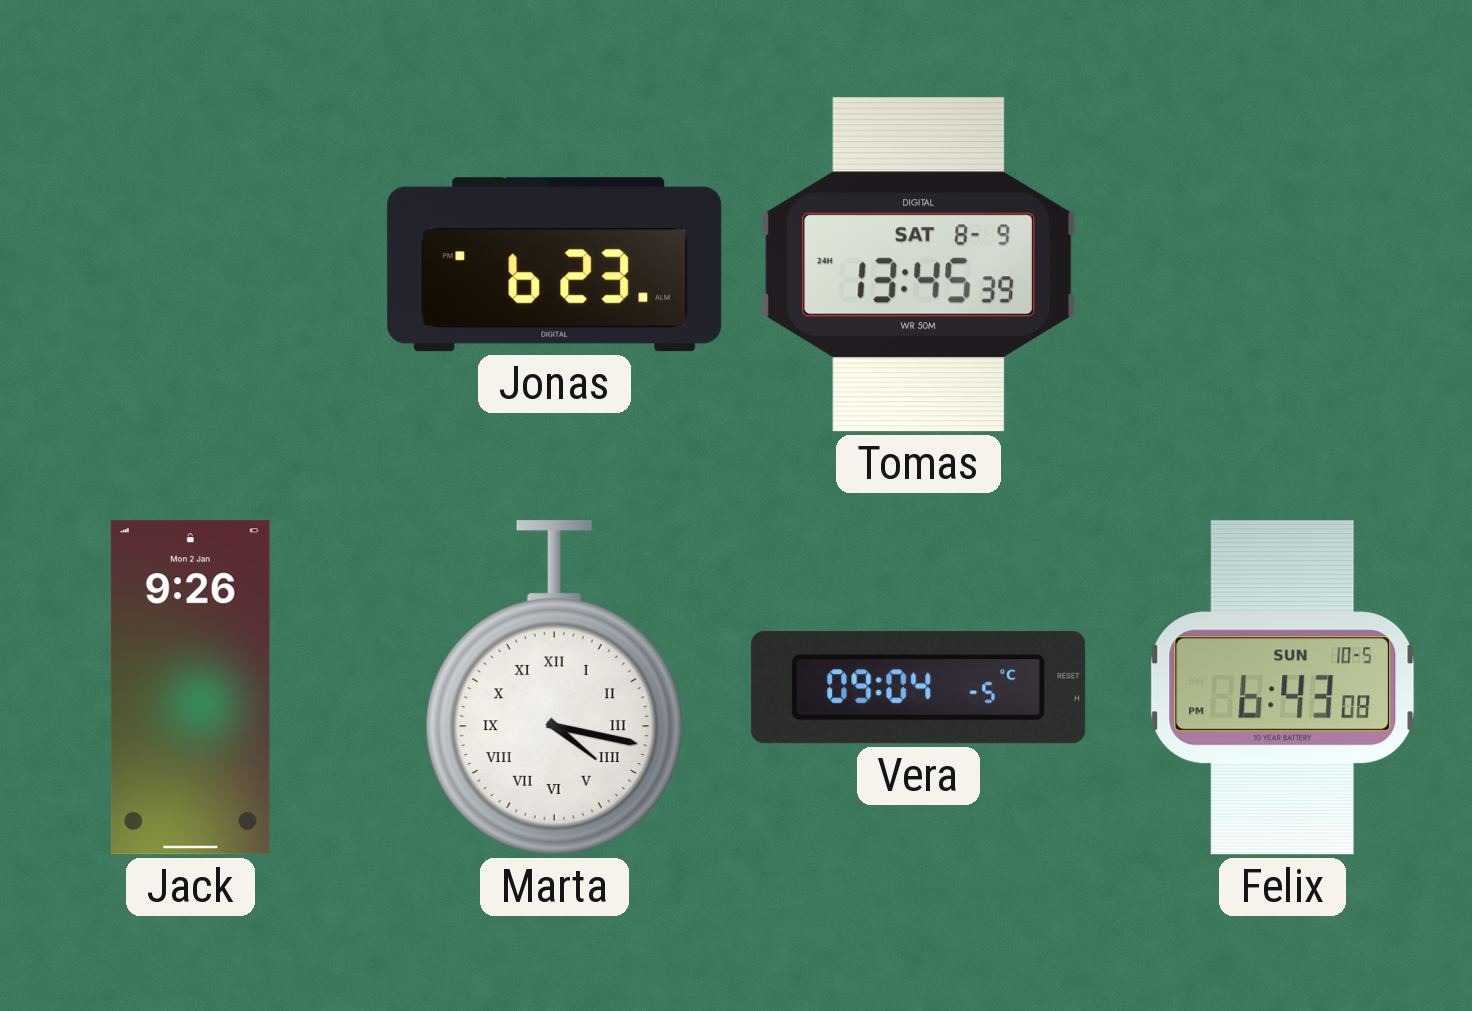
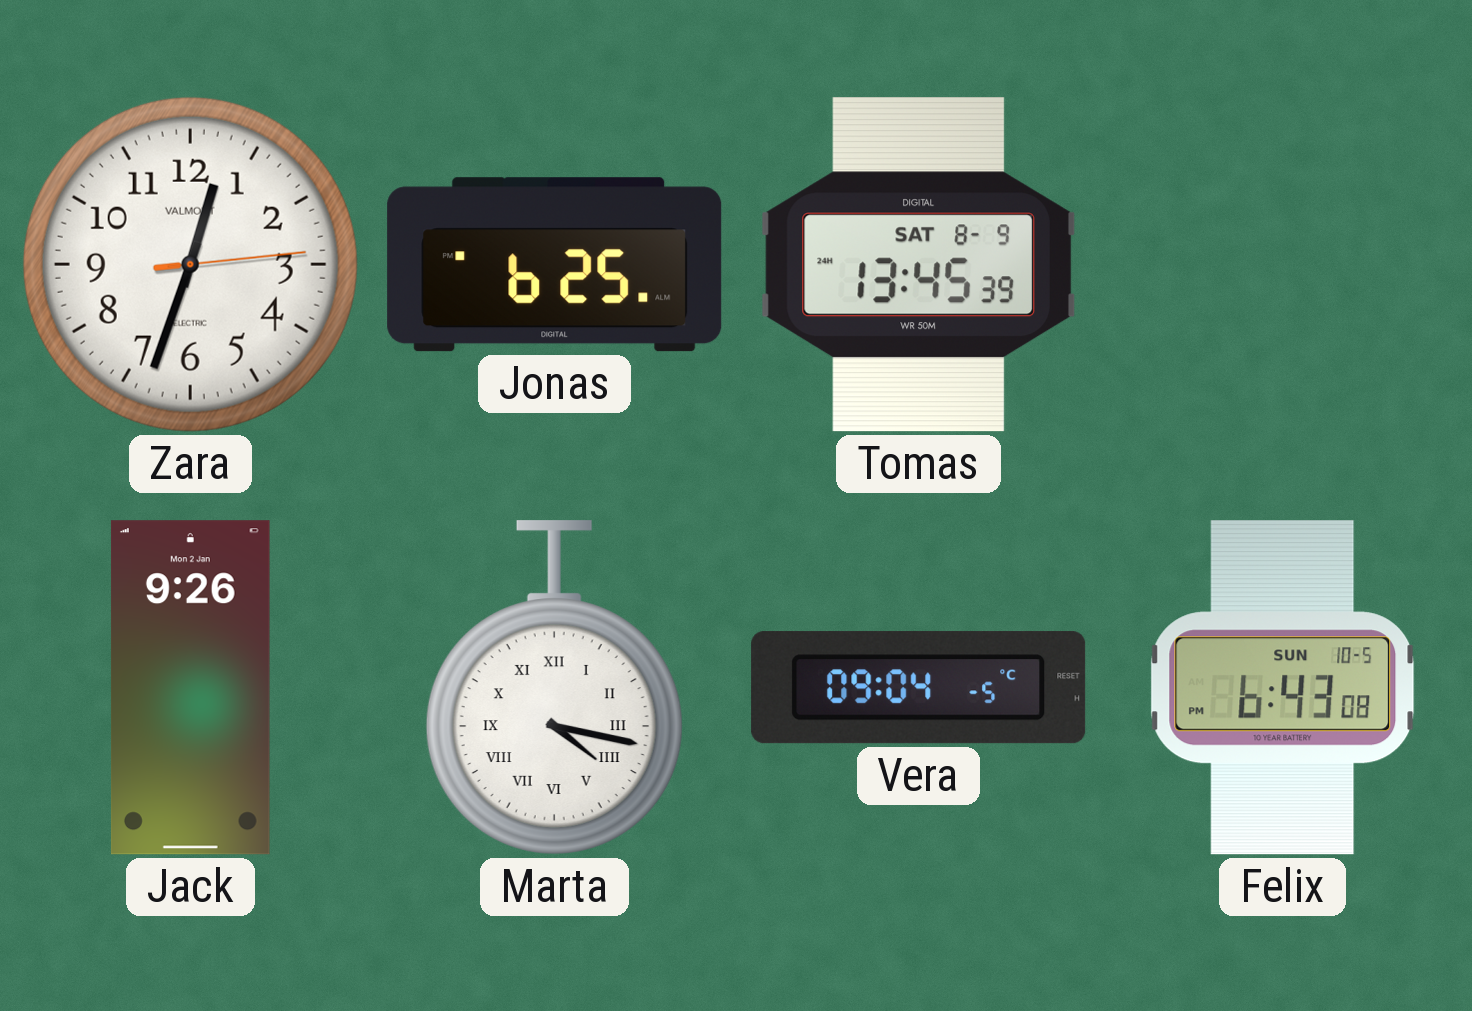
Zara: none -> 12:33 (190, 264)
Jonas: 6:23 -> 6:25 (555, 265)
